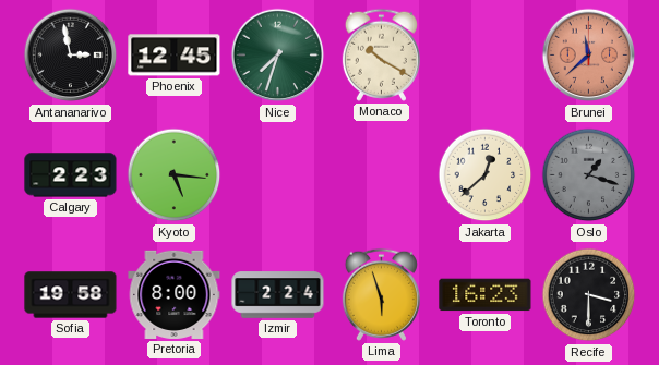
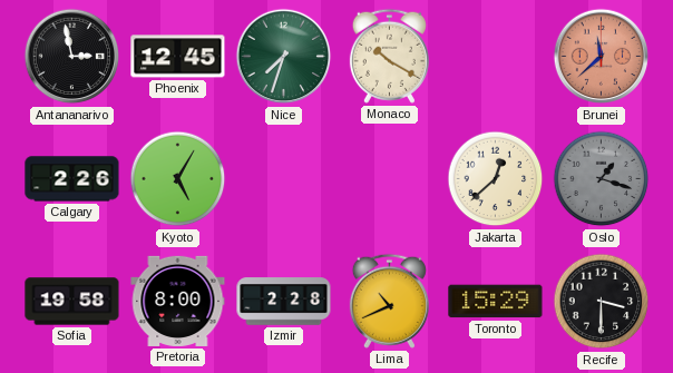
Calgary: 2:23 -> 2:26 (72, 179)
Kyoto: 5:16 -> 5:05 (178, 179)
Izmir: 2:24 -> 2:28 (284, 302)
Lima: 5:57 -> 10:41 (389, 301)
Toronto: 16:23 -> 15:29 (496, 302)
